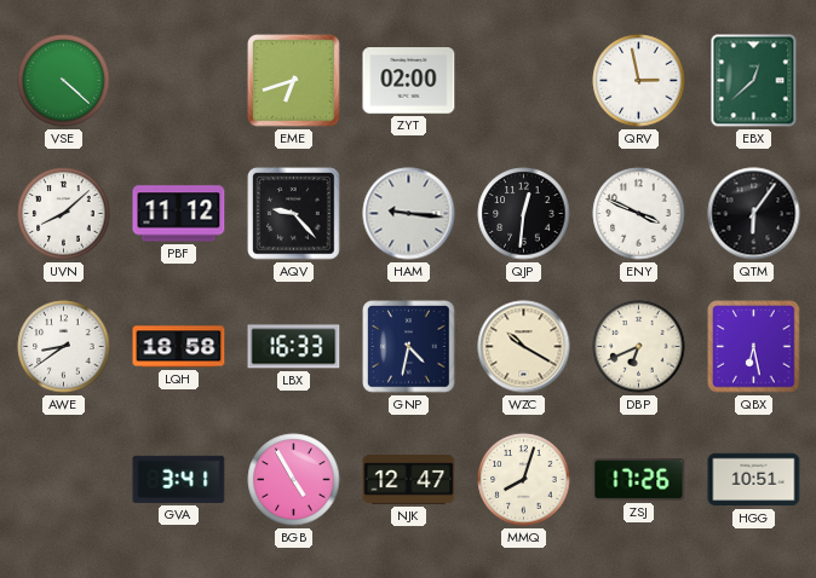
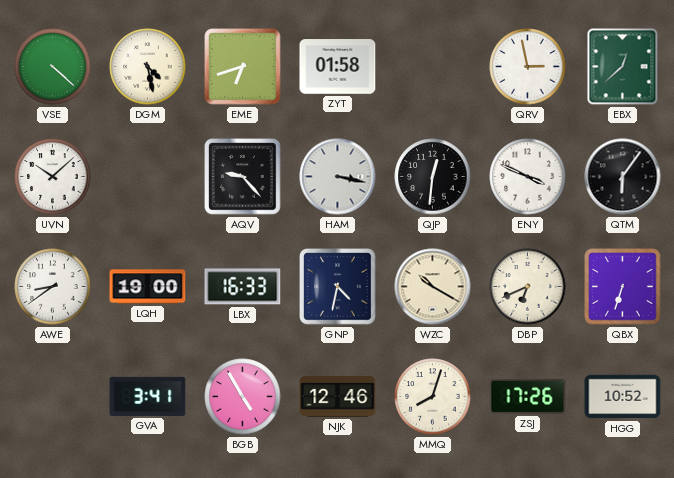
DGM: none -> 4:28 (148, 67)
ZYT: 02:00 -> 01:58 (338, 67)
UVN: 8:08 -> 10:08 (53, 177)
PBF: 11:12 -> none (179, 214)
HAM: 9:16 -> 3:17 (338, 177)
LQH: 18:58 -> 19:00 (148, 287)
QBX: 6:28 -> 6:33 (623, 287)
NJK: 12:47 -> 12:46 (338, 397)
HGG: 10:51 -> 10:52 (623, 397)
